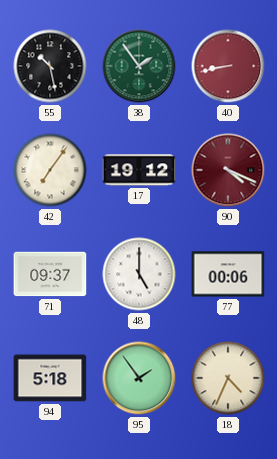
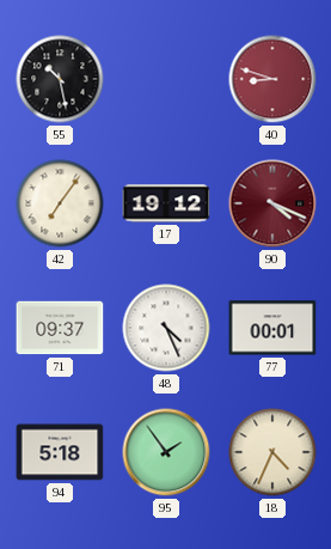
38: 1:54 -> none (139, 66)
40: 8:43 -> 8:48 (272, 79)
48: 5:00 -> 4:26 (166, 328)
77: 00:06 -> 00:01 (272, 328)
